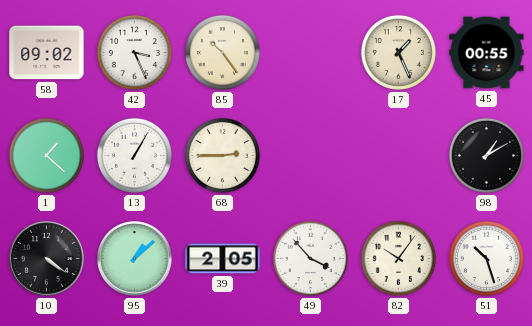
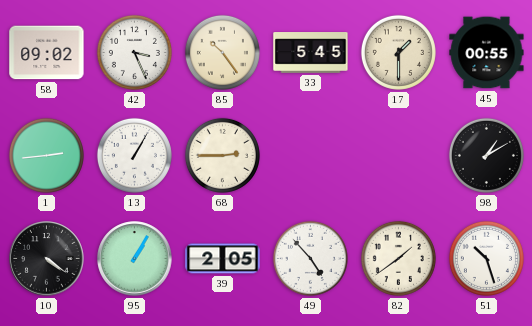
33: none -> 5:45 (311, 53)
17: 1:26 -> 1:30 (398, 52)
1: 1:22 -> 2:44 (46, 155)
95: 1:08 -> 1:05 (135, 259)
49: 3:53 -> 4:53 (310, 258)
82: 10:06 -> 1:39 (398, 258)
